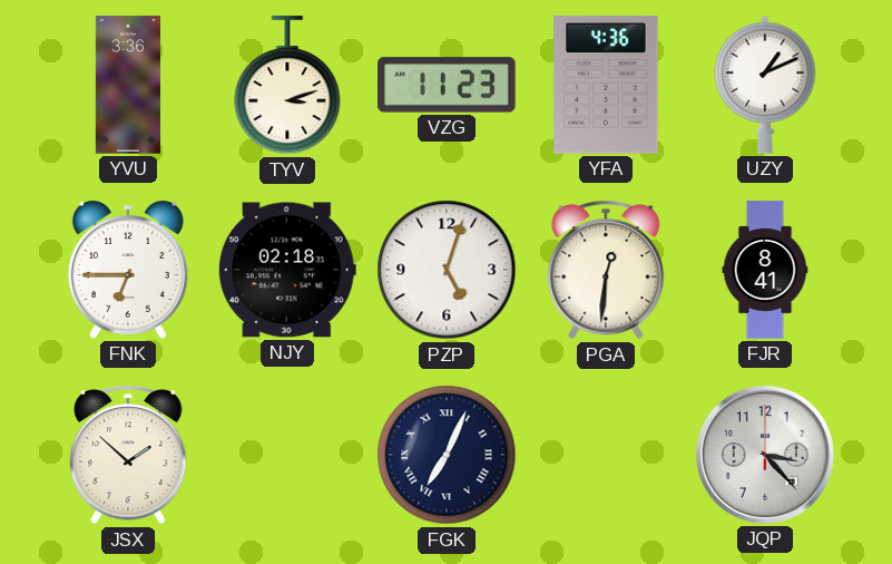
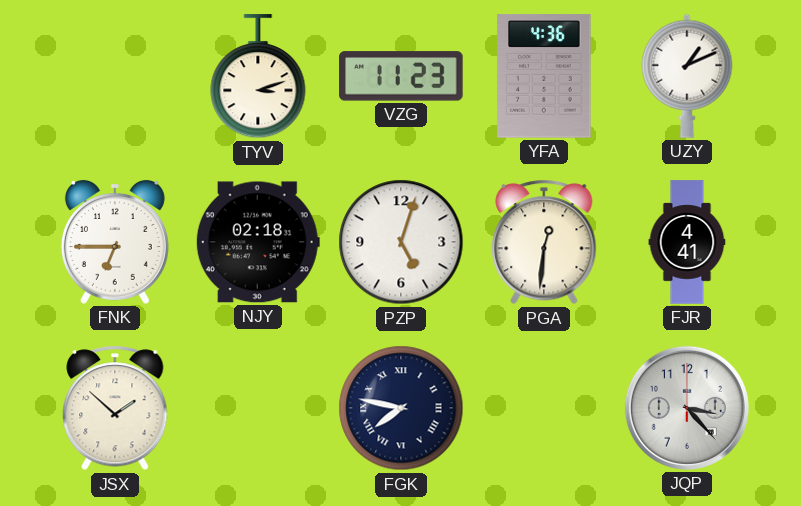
YVU: 3:36 -> none (128, 85)
FJR: 8:41 -> 4:41 (687, 242)
FGK: 7:04 -> 7:47 (401, 408)
